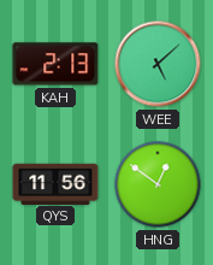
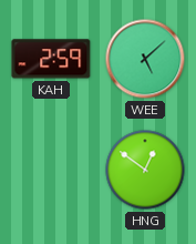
KAH: 2:13 -> 2:59 (51, 59)
QYS: 11:56 -> none (55, 183)
